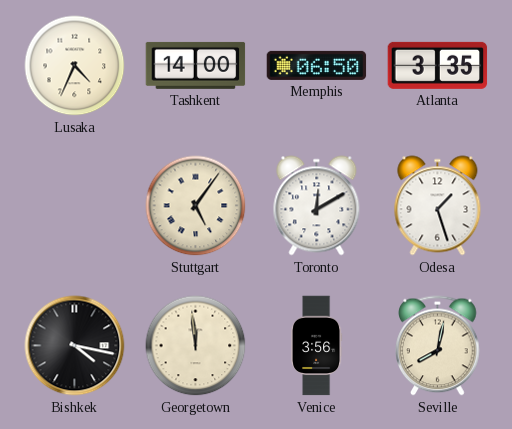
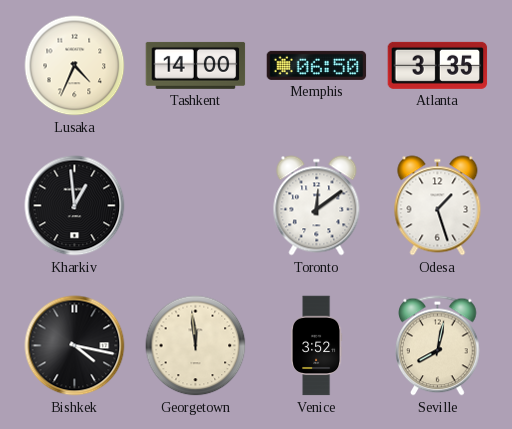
Kharkiv: none -> 12:59 (75, 206)
Stuttgart: 5:06 -> none (196, 206)
Toronto: 12:10 -> 12:09 (317, 206)
Venice: 3:56 -> 3:52 (317, 346)
